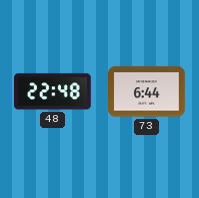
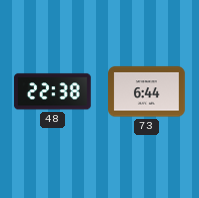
48: 22:48 -> 22:38 (53, 92)
